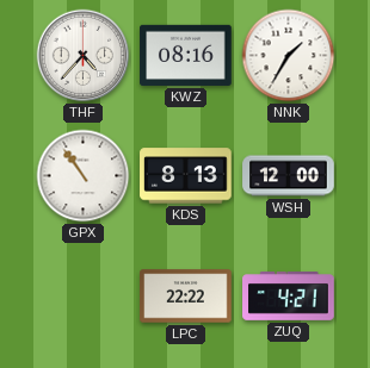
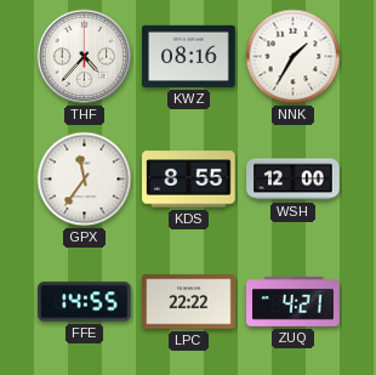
GPX: 10:54 -> 11:36 (85, 180)
KDS: 8:13 -> 8:55 (189, 180)
FFE: none -> 14:55 (85, 302)
